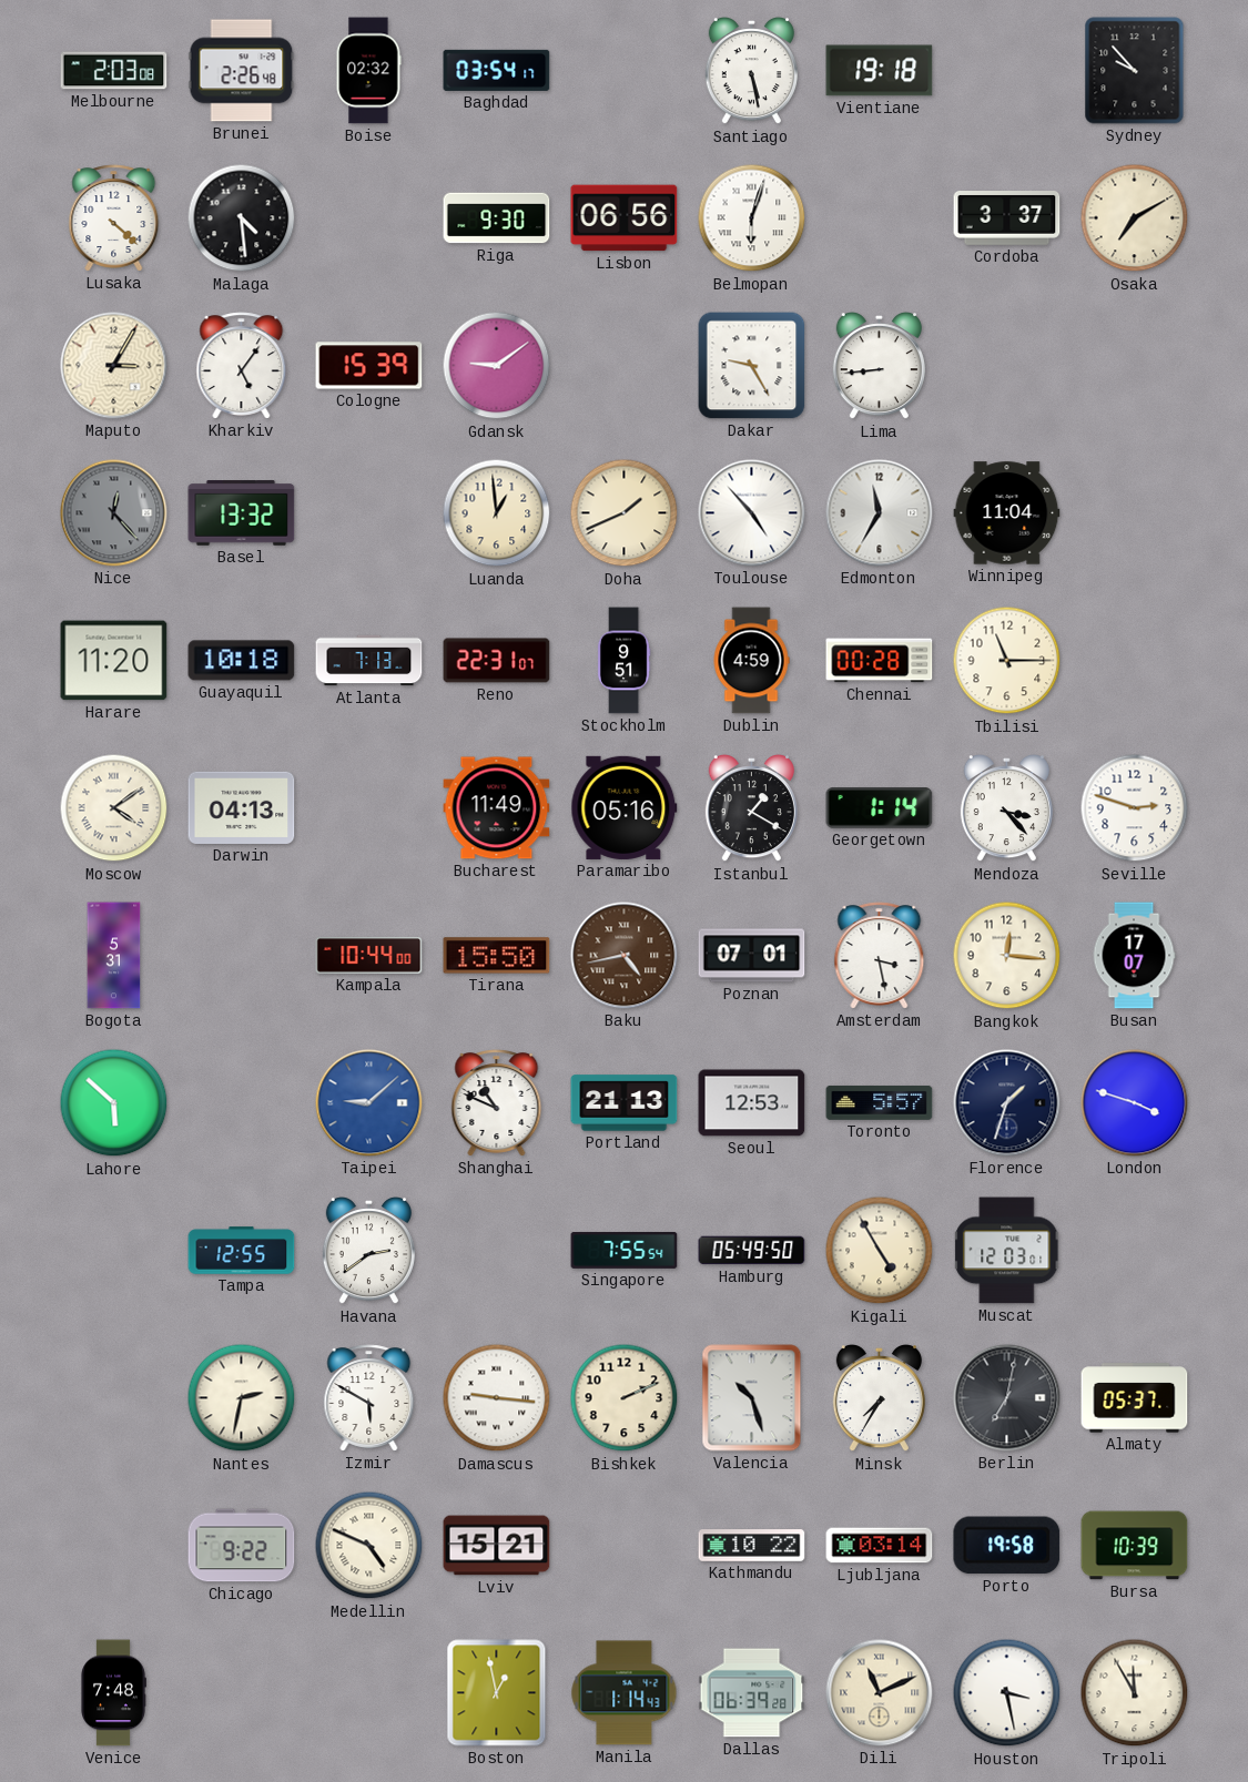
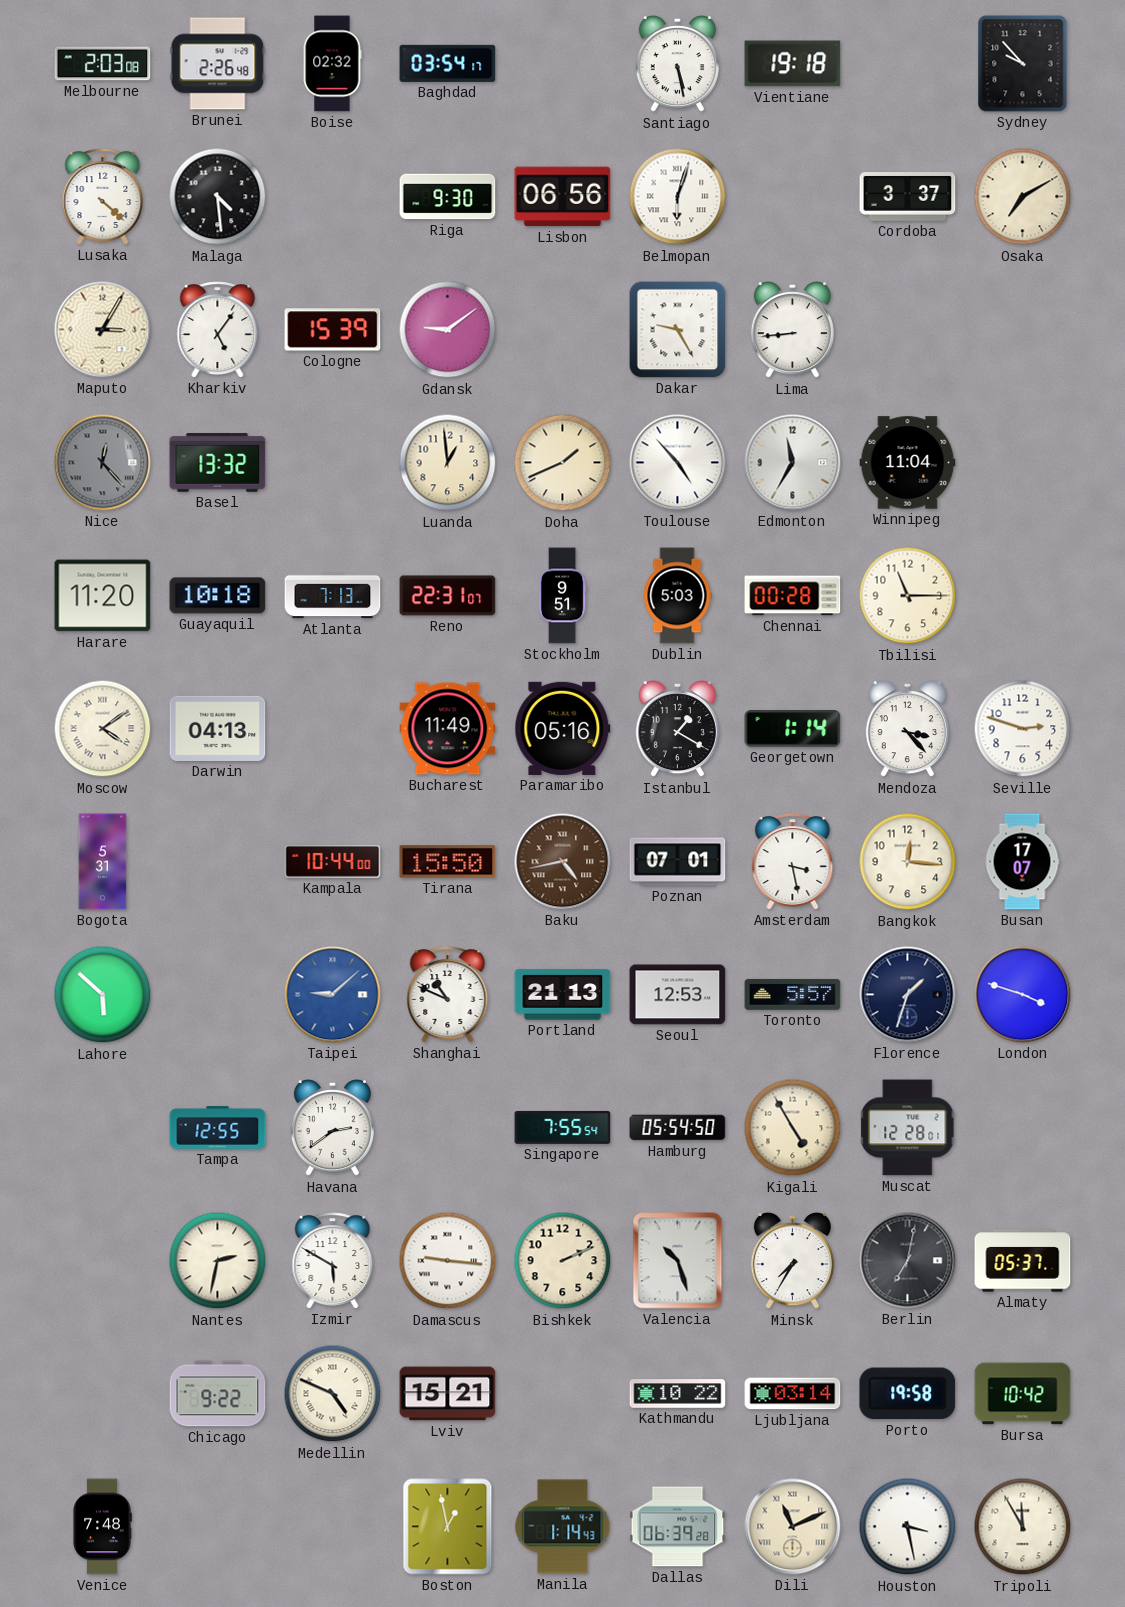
Dublin: 4:59 -> 5:03 (677, 596)
Hamburg: 05:49 -> 05:54 (678, 1128)
Muscat: 12:03 -> 12:28 (908, 1128)
Bursa: 10:39 -> 10:42 (1023, 1394)
